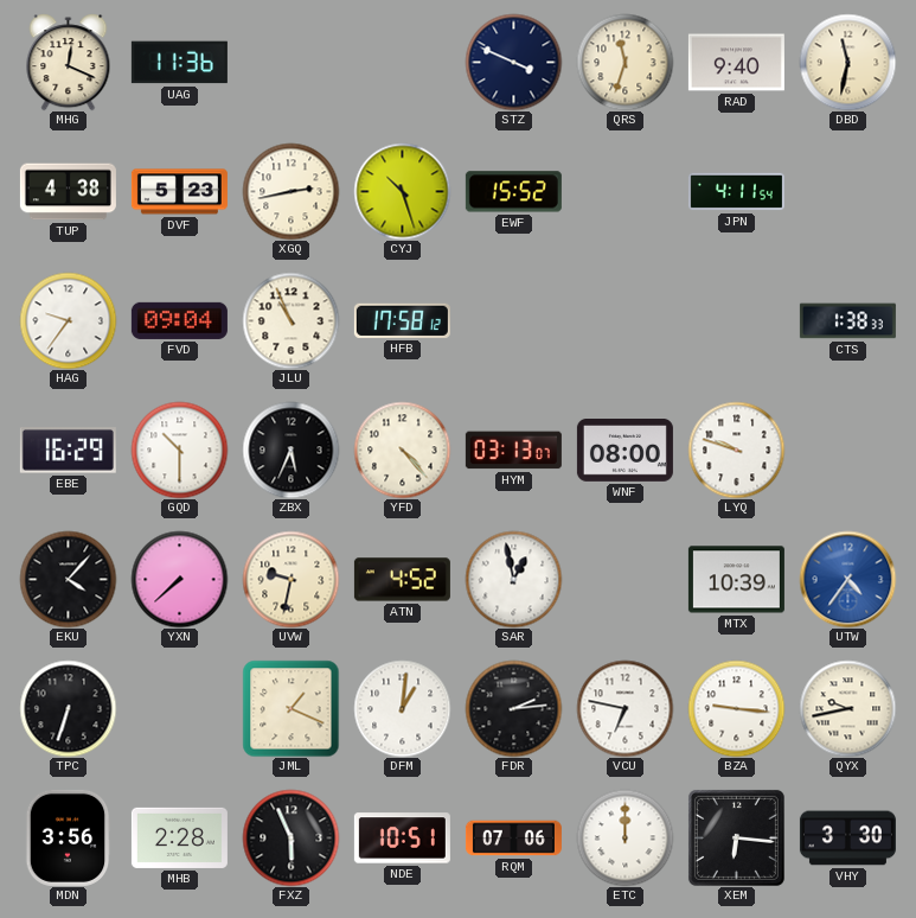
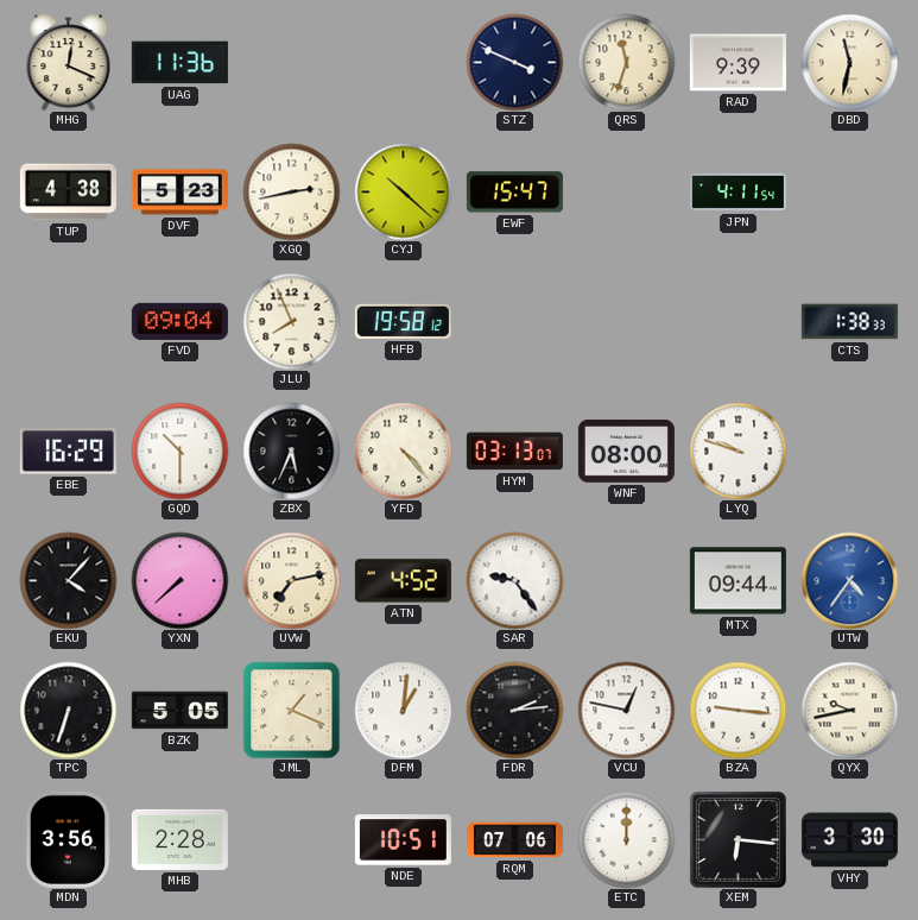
RAD: 9:40 -> 9:39 (737, 63)
CYJ: 10:27 -> 10:22 (403, 191)
EWF: 15:52 -> 15:47 (514, 193)
HAG: 9:36 -> none (68, 320)
JLU: 10:56 -> 7:56 (291, 321)
HFB: 17:58 -> 19:58 (403, 321)
UVW: 9:32 -> 7:13 (291, 580)
SAR: 12:58 -> 9:24 (514, 580)
MTX: 10:39 -> 09:44 (737, 581)
BZK: none -> 5:05 (179, 711)
VCU: 6:47 -> 12:47 (626, 710)
FXZ: 5:56 -> none (290, 837)
